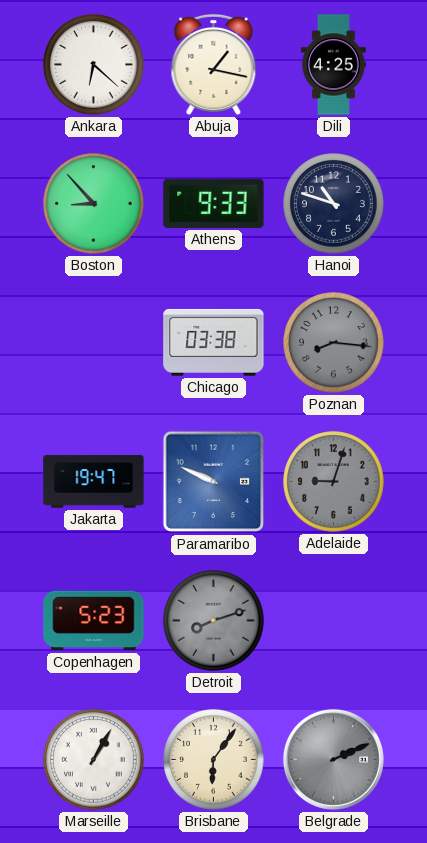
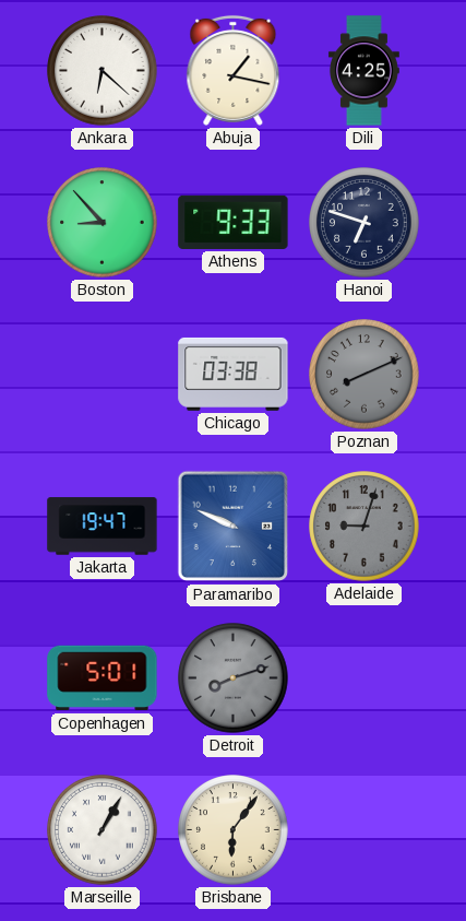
Hanoi: 10:48 -> 6:48 (365, 223)
Poznan: 8:16 -> 8:11 (365, 375)
Copenhagen: 5:23 -> 5:01 (103, 678)
Belgrade: 2:11 -> none (333, 759)
